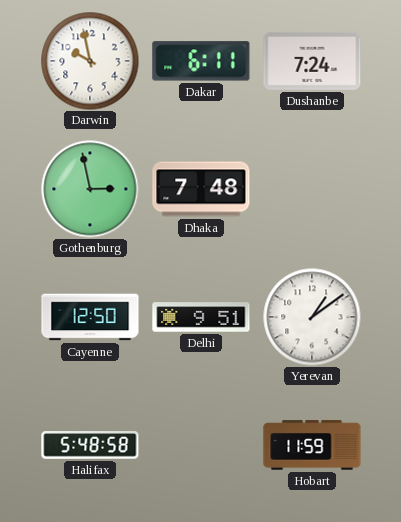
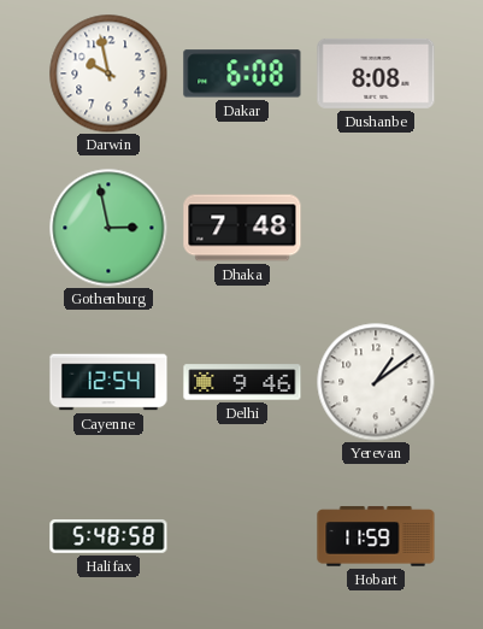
Dakar: 6:11 -> 6:08 (242, 74)
Dushanbe: 7:24 -> 8:08 (376, 74)
Cayenne: 12:50 -> 12:54 (108, 382)
Delhi: 9:51 -> 9:46 (242, 382)
